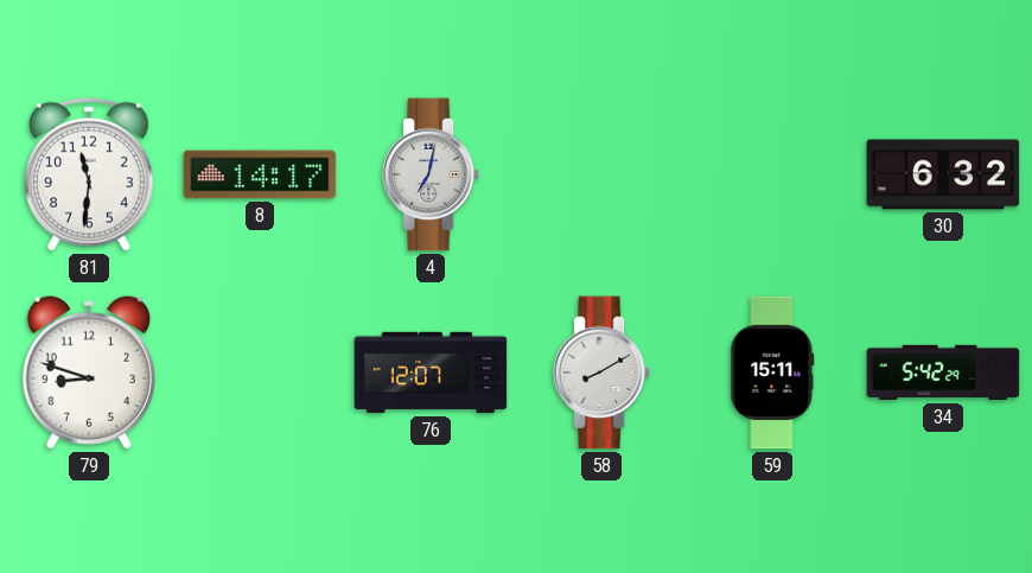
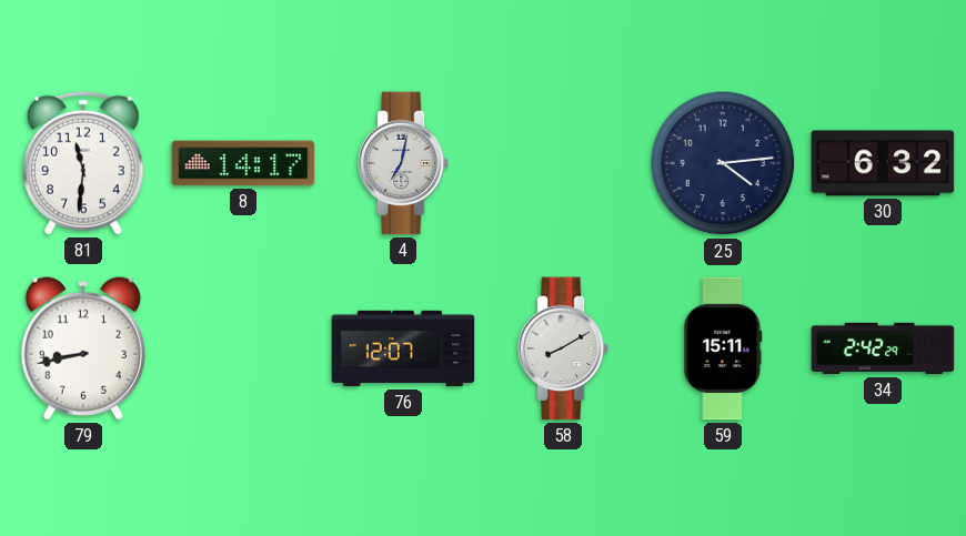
25: none -> 4:14 (723, 163)
79: 8:48 -> 8:43 (83, 348)
34: 5:42 -> 2:42 (883, 348)
